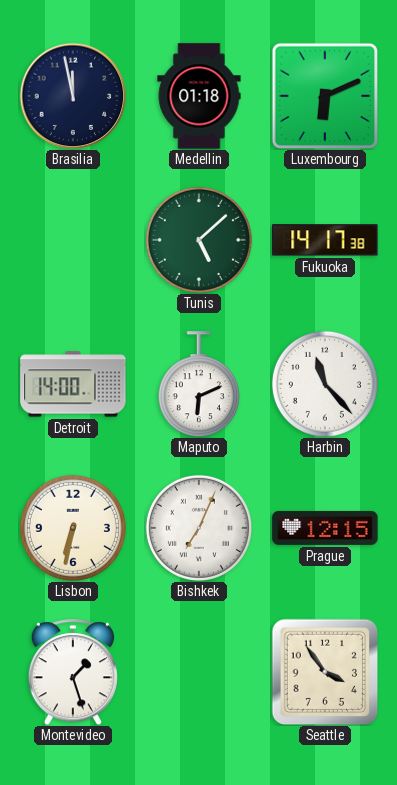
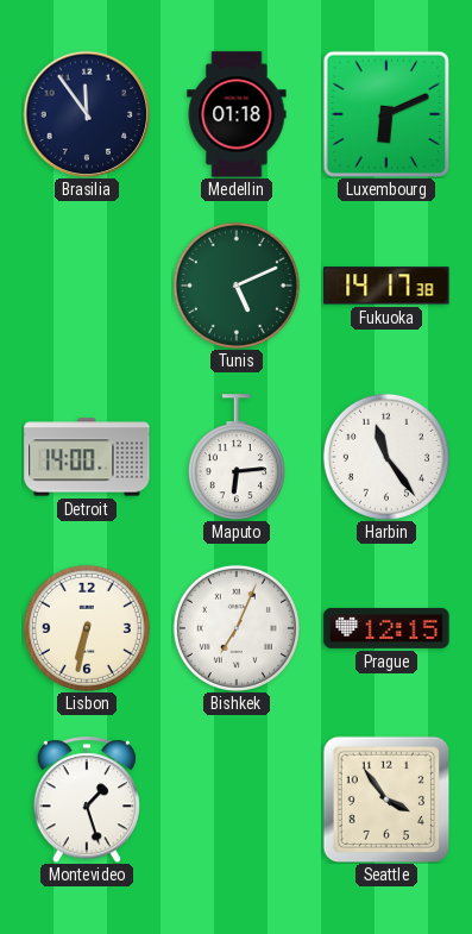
Brasilia: 11:58 -> 11:54 (87, 114)
Tunis: 5:08 -> 5:11 (237, 286)
Maputo: 6:11 -> 6:14 (237, 457)
Harbin: 11:23 -> 11:24 (386, 457)
